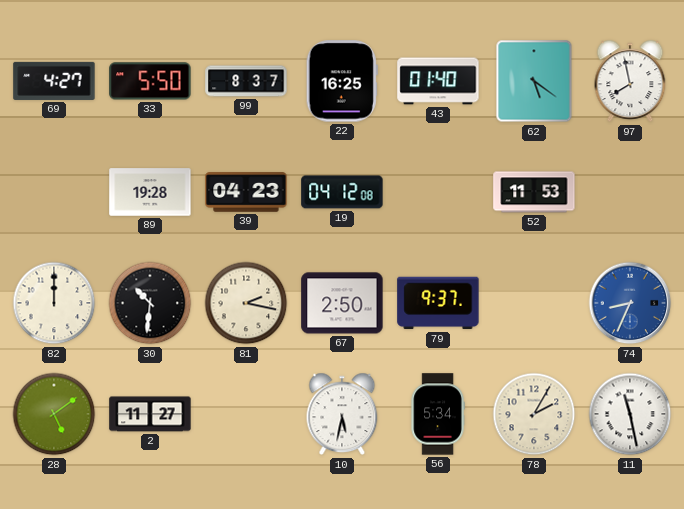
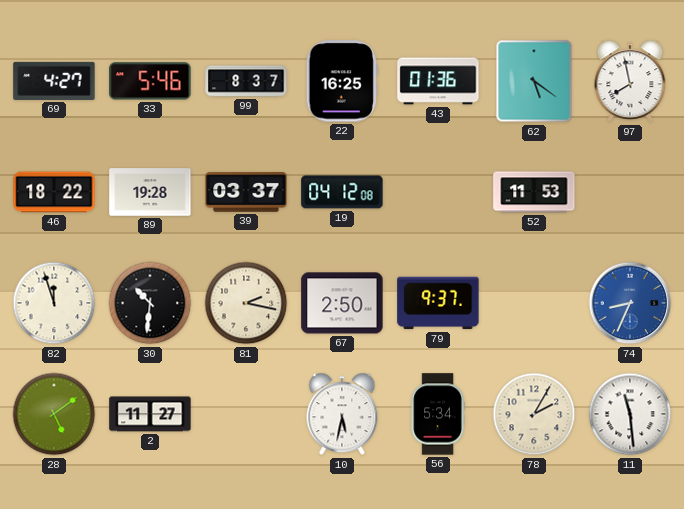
33: 5:50 -> 5:46 (150, 81)
43: 01:40 -> 01:36 (438, 81)
46: none -> 18:22 (54, 192)
39: 04:23 -> 03:37 (246, 192)
82: 12:00 -> 11:57 (54, 303)
11: 11:28 -> 11:29 (630, 414)
